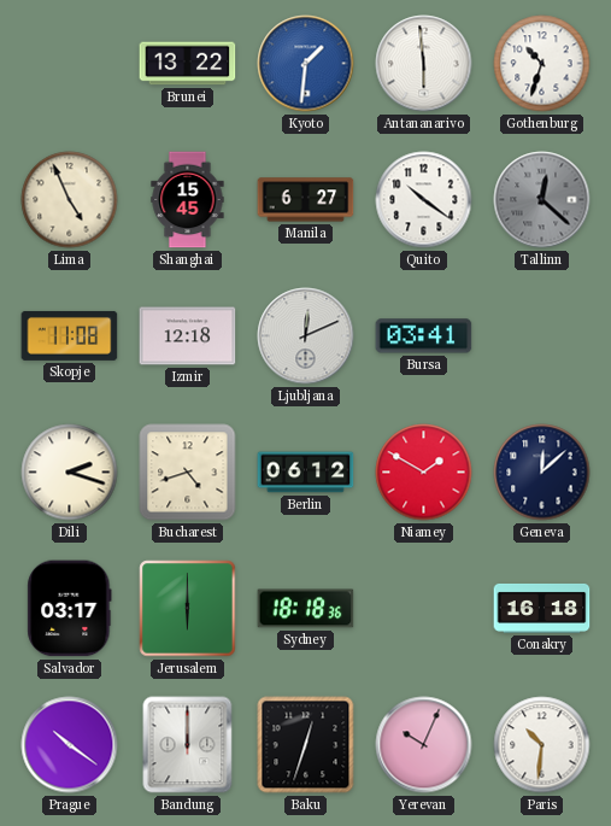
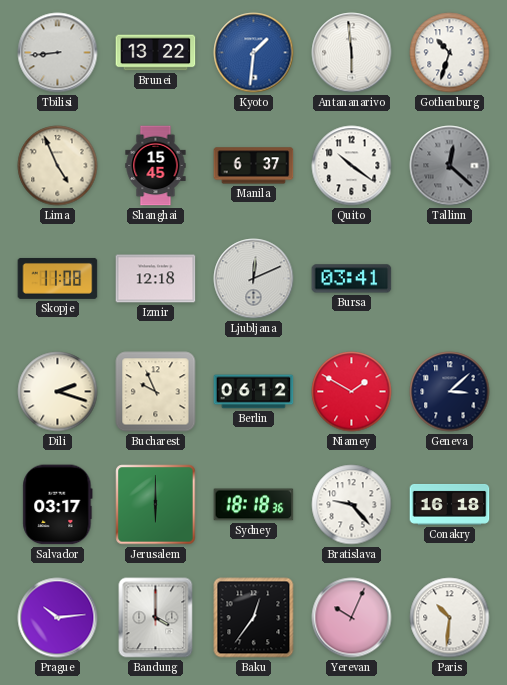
Tbilisi: none -> 8:44 (58, 53)
Manila: 6:27 -> 6:37 (254, 166)
Bucharest: 4:42 -> 9:56 (156, 392)
Geneva: 12:08 -> 3:08 (450, 392)
Bratislava: none -> 9:23 (352, 505)
Prague: 10:21 -> 10:14 (58, 618)
Bandung: 12:00 -> 4:00 (156, 618)
Baku: 12:33 -> 12:36 (254, 618)
